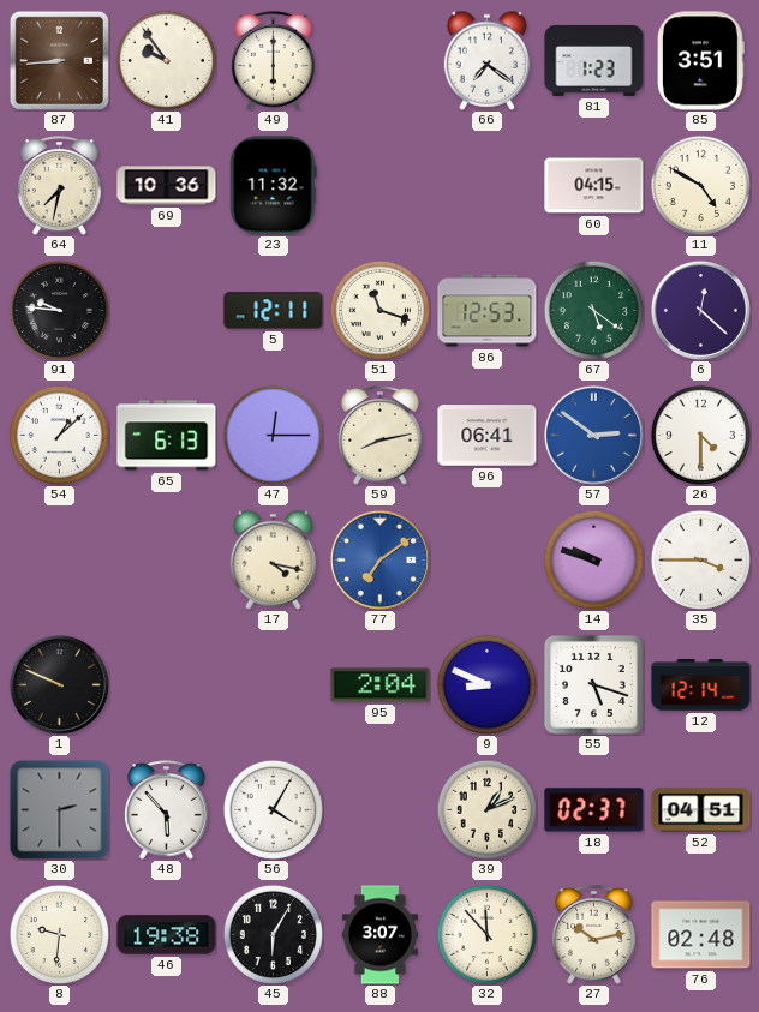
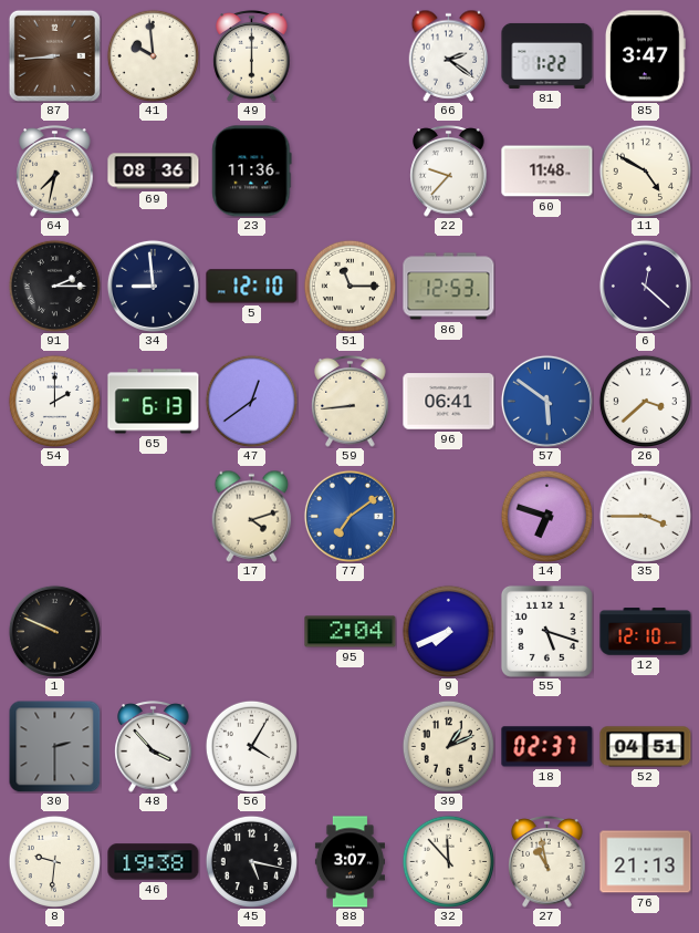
41: 9:54 -> 9:59 (153, 55)
66: 7:21 -> 2:21 (449, 55)
81: 1:23 -> 1:22 (547, 55)
85: 3:51 -> 3:47 (645, 56)
69: 10:36 -> 08:36 (154, 172)
23: 11:32 -> 11:36 (252, 172)
22: none -> 9:37 (449, 172)
60: 04:15 -> 11:48 (547, 172)
91: 9:46 -> 2:15 (54, 286)
34: none -> 8:59 (153, 286)
5: 12:11 -> 12:10 (252, 287)
51: 11:18 -> 11:15 (349, 286)
67: 5:21 -> none (593, 310)
54: 1:08 -> 2:00 (54, 401)
47: 12:15 -> 12:39 (251, 401)
59: 8:13 -> 8:44 (351, 402)
57: 2:51 -> 5:51 (546, 401)
26: 4:30 -> 3:38 (645, 401)
17: 4:17 -> 4:12 (252, 516)
14: 9:48 -> 6:48 (546, 516)
9: 8:49 -> 7:41 (448, 631)
12: 12:14 -> 12:10 (646, 632)
48: 5:53 -> 3:53 (154, 747)
45: 6:05 -> 5:17 (251, 861)
27: 10:13 -> 10:58 (547, 862)
76: 02:48 -> 21:13 (646, 862)
